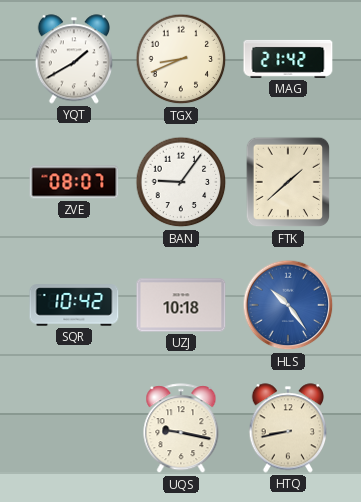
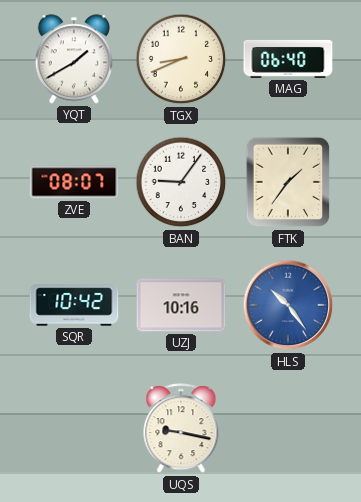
MAG: 21:42 -> 06:40 (288, 59)
FTK: 1:38 -> 1:36 (288, 182)
UZJ: 10:18 -> 10:16 (181, 305)
HTQ: 8:43 -> none (288, 428)
